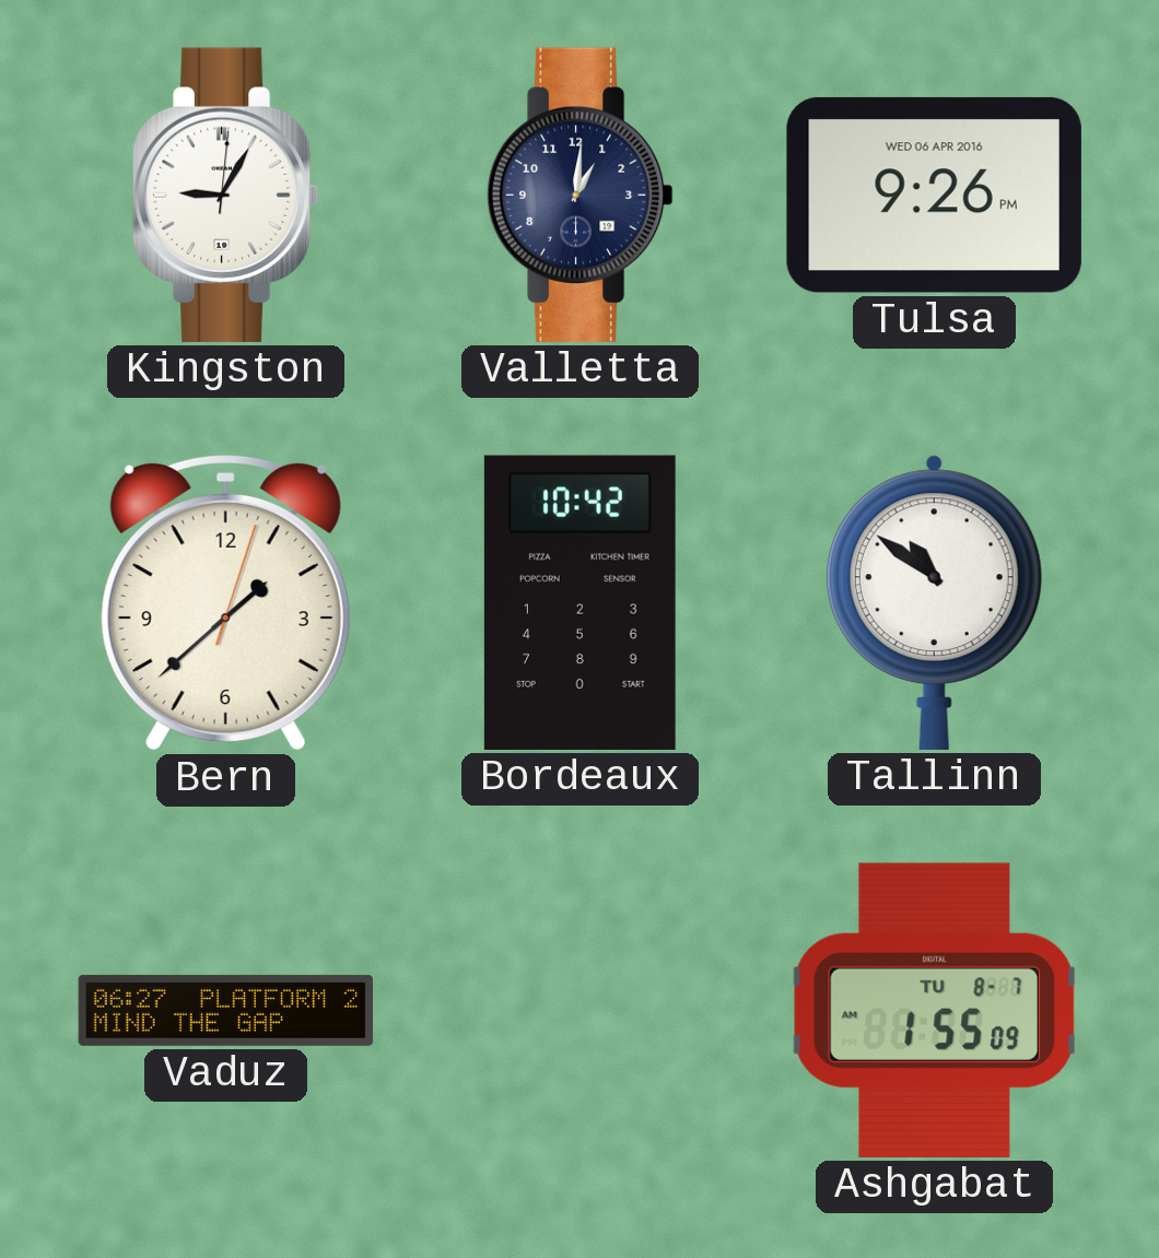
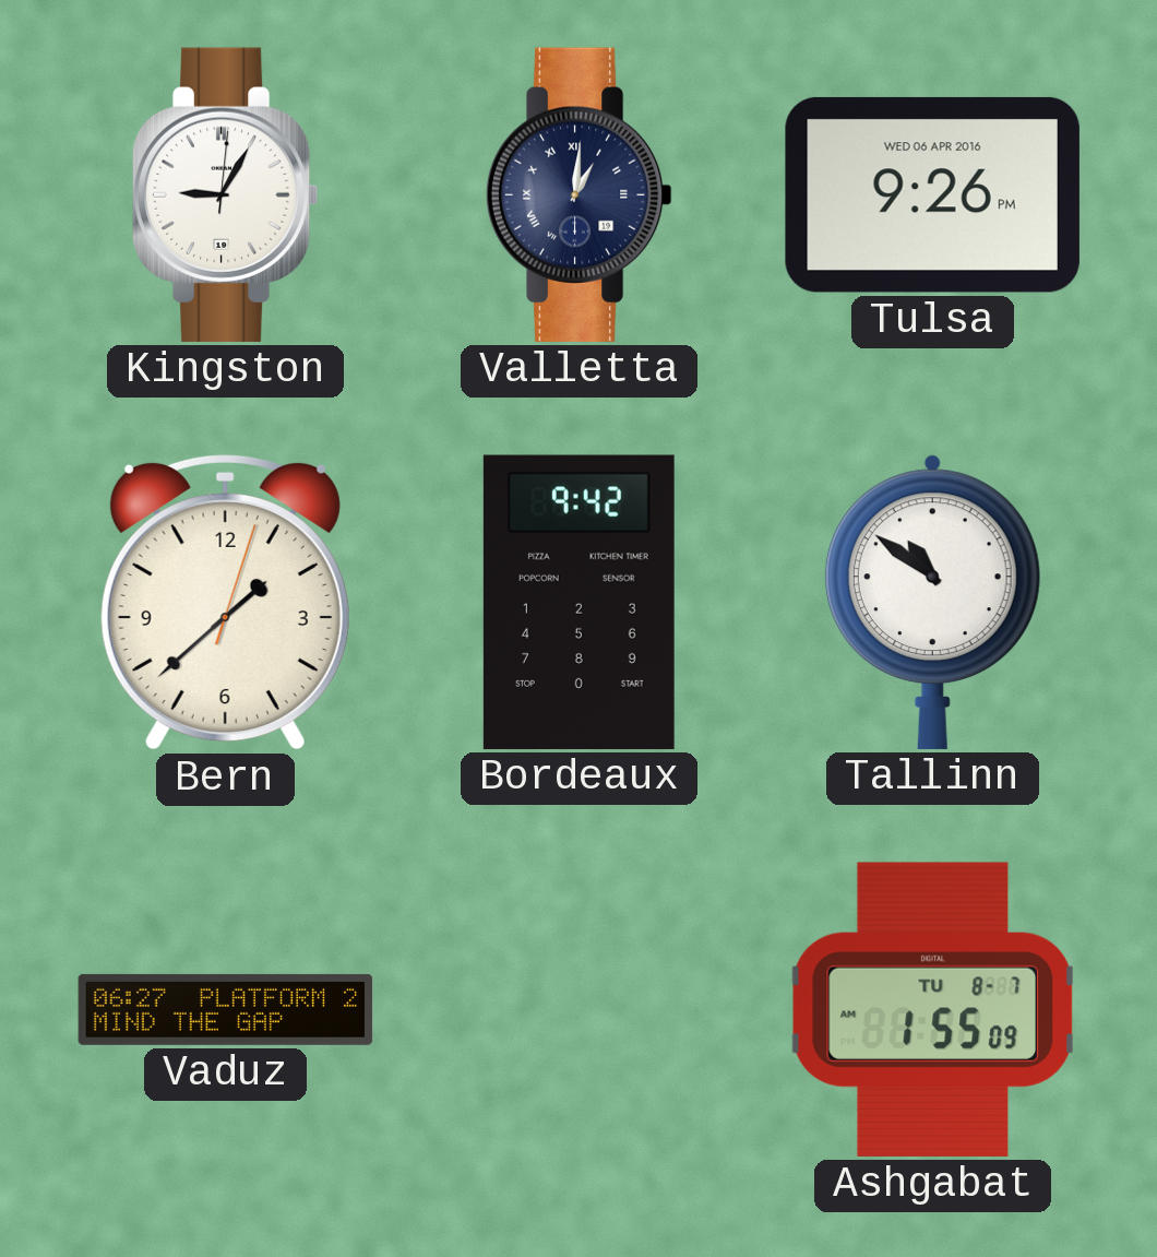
Valletta numerals: Arabic -> Roman (578, 194)
Bordeaux: 10:42 -> 9:42 (578, 602)
